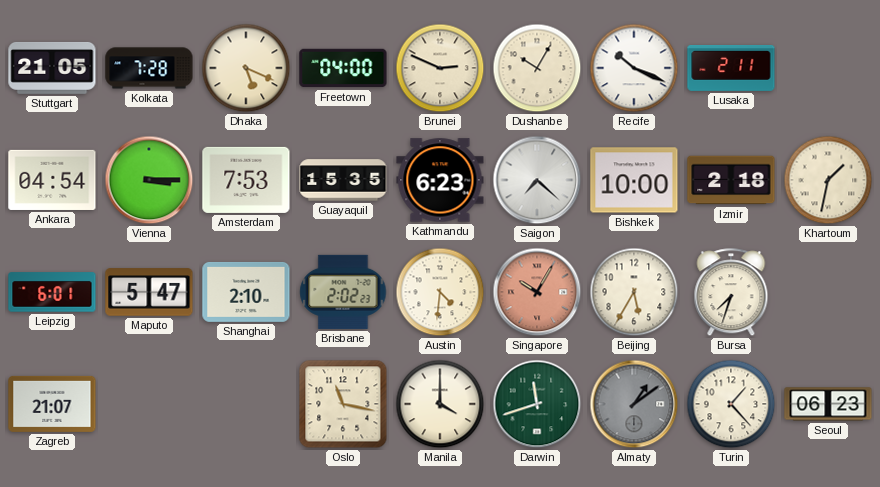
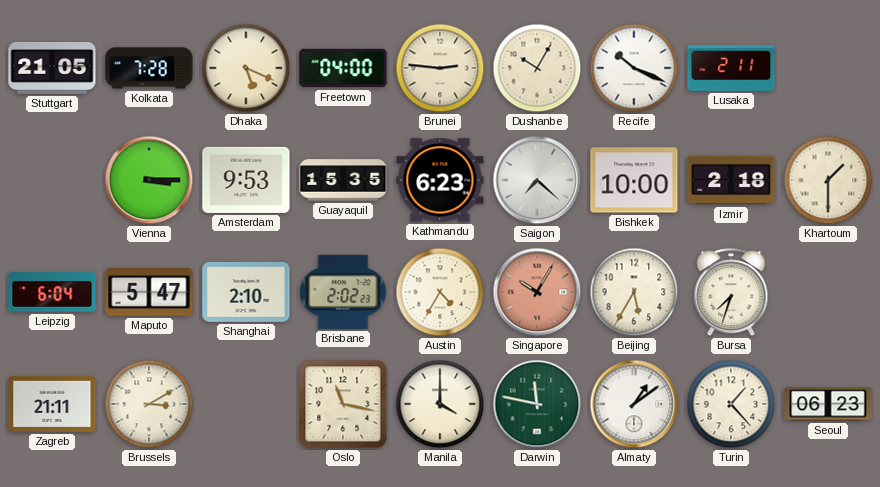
Brunei: 2:49 -> 2:46 (440, 68)
Ankara: 04:54 -> none (52, 180)
Amsterdam: 7:53 -> 9:53 (246, 180)
Khartoum: 1:32 -> 1:30 (828, 180)
Leipzig: 6:01 -> 6:04 (52, 292)
Austin: 4:31 -> 4:35 (440, 292)
Zagreb: 21:07 -> 21:11 (52, 404)
Brussels: none -> 3:10 (149, 404)
Darwin: 11:42 -> 11:47 (537, 404)
Almaty dial: grey -> white (634, 404)
